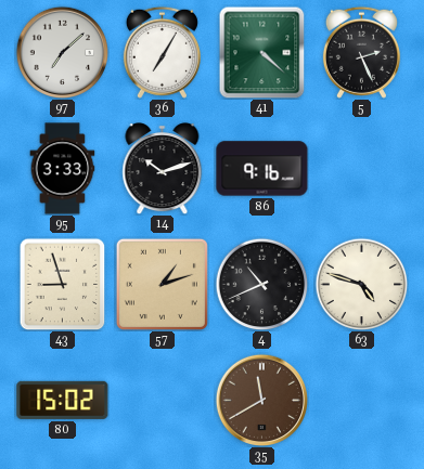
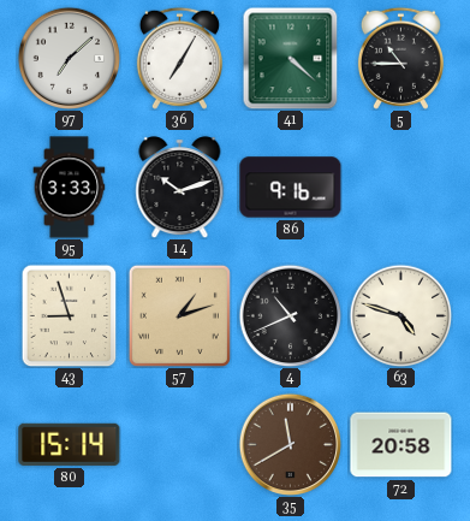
5: 2:26 -> 10:45 (400, 58)
80: 15:02 -> 15:14 (70, 444)
72: none -> 20:58 (401, 445)
